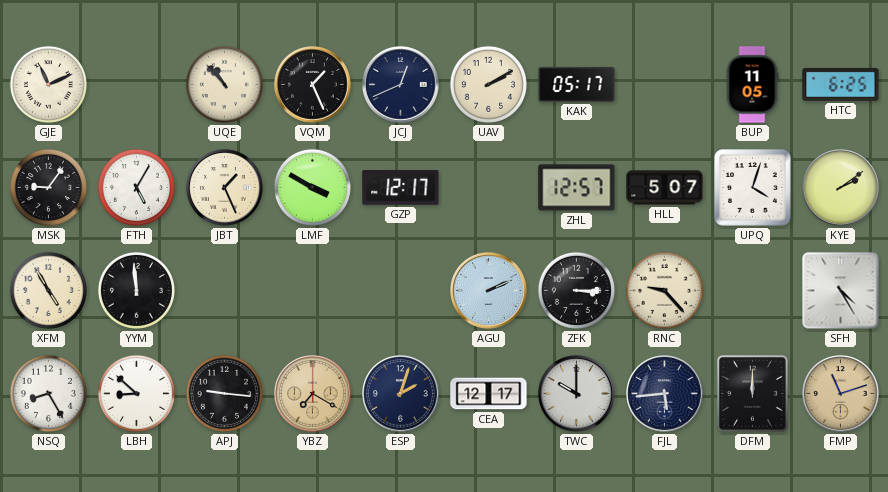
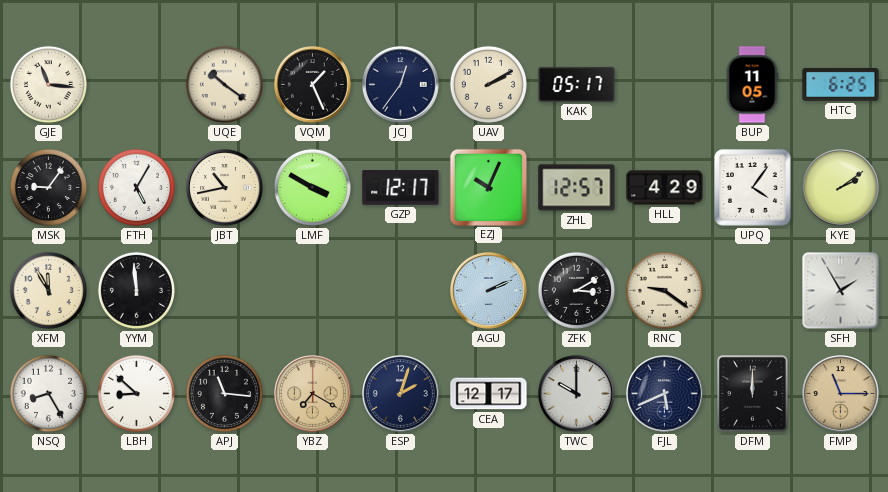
GJE: 11:11 -> 11:16 (48, 84)
UQE: 10:53 -> 10:21 (224, 84)
JCJ: 12:41 -> 12:36 (401, 85)
JBT: 1:26 -> 10:43 (225, 188)
EZJ: none -> 10:04 (488, 187)
HLL: 5:07 -> 4:29 (665, 188)
UPQ: 4:03 -> 4:06 (753, 188)
XFM: 4:55 -> 11:55 (48, 290)
ZFK: 3:15 -> 3:10 (576, 290)
RNC: 9:23 -> 9:21 (664, 290)
SFH: 4:25 -> 1:55 (841, 291)
APJ: 9:16 -> 11:16 (224, 393)
FJL: 5:44 -> 5:41 (665, 394)
FMP: 11:12 -> 11:15 (841, 394)
